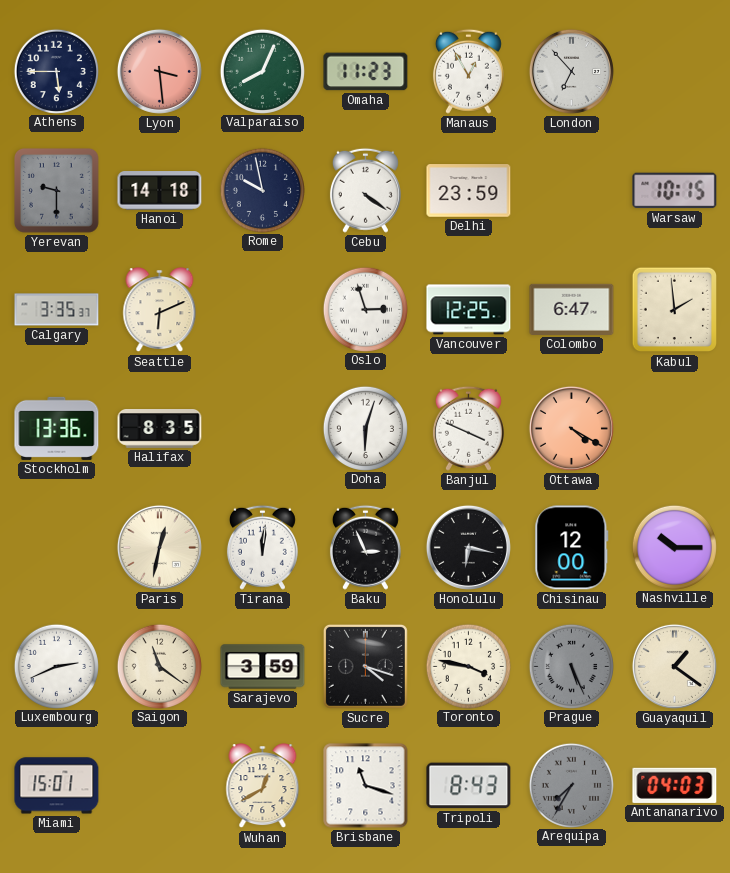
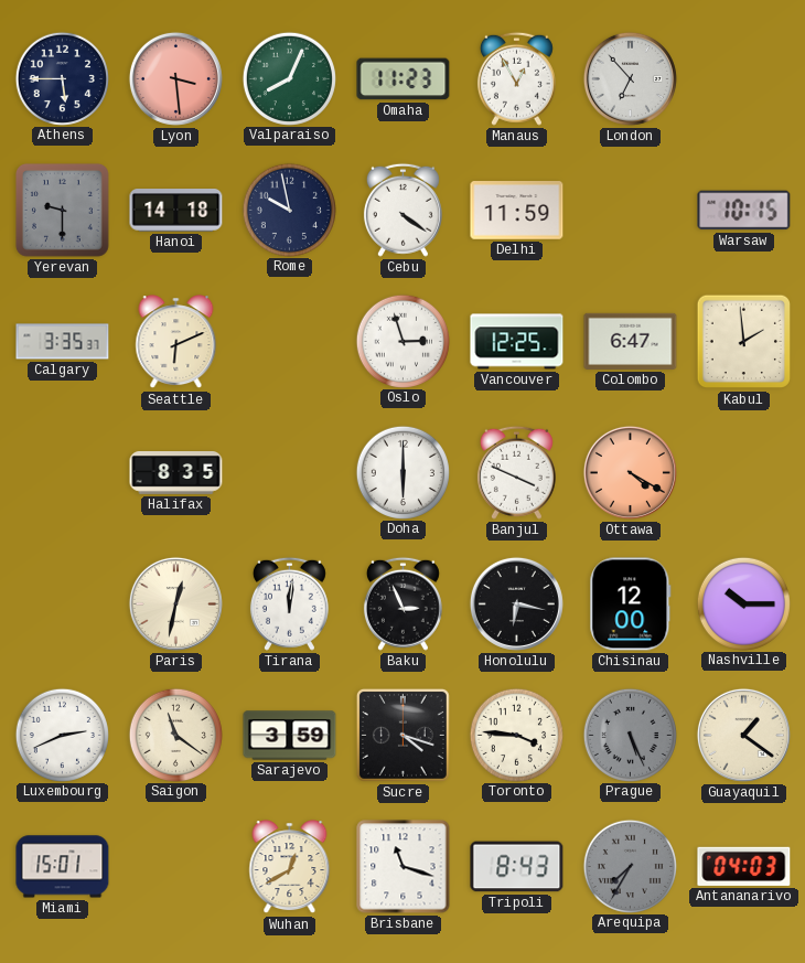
Delhi: 23:59 -> 11:59 (517, 211)
Stockholm: 13:36 -> none (57, 428)
Doha: 6:03 -> 6:00 (402, 472)
Toronto: 3:47 -> 3:46 (516, 735)
